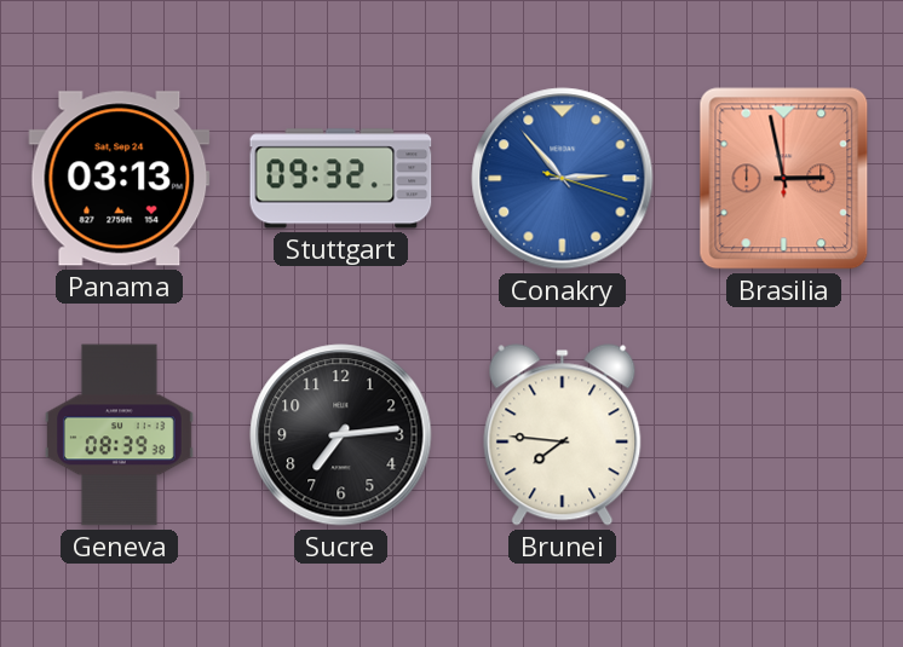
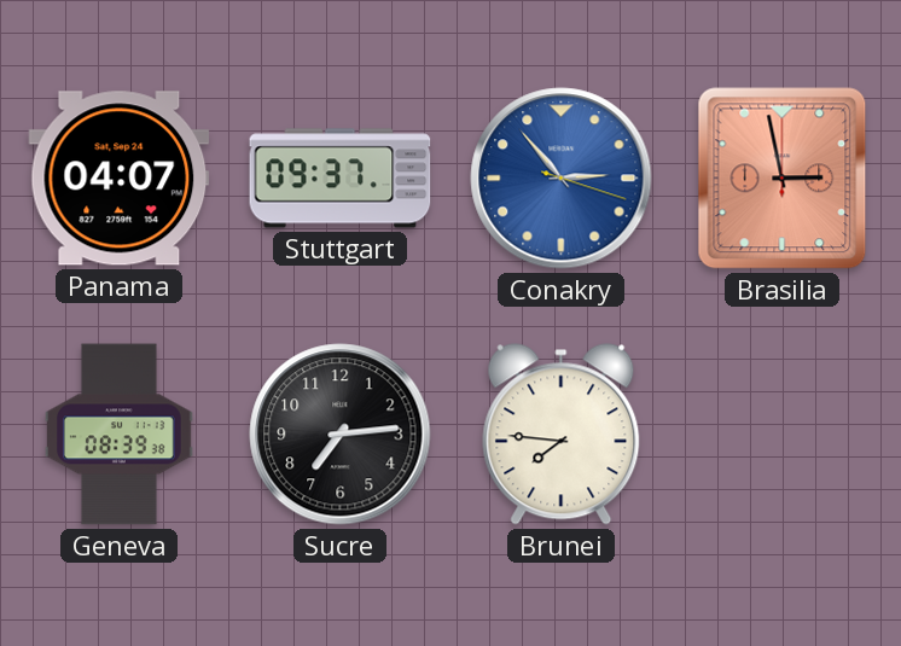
Panama: 03:13 -> 04:07 (120, 179)
Stuttgart: 09:32 -> 09:37 (341, 179)
